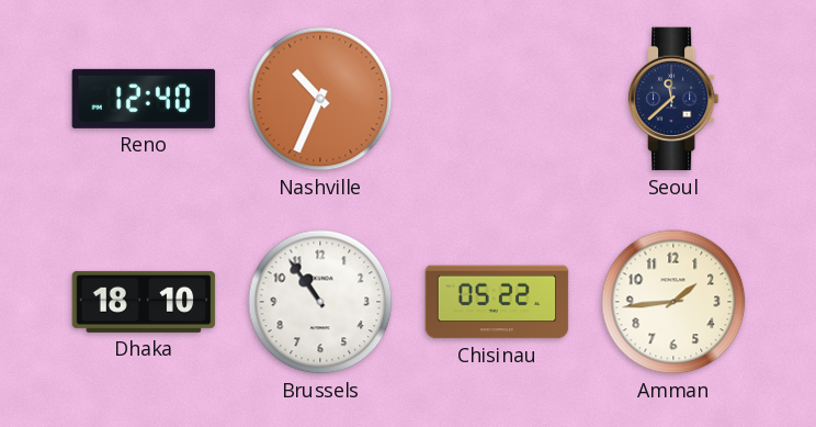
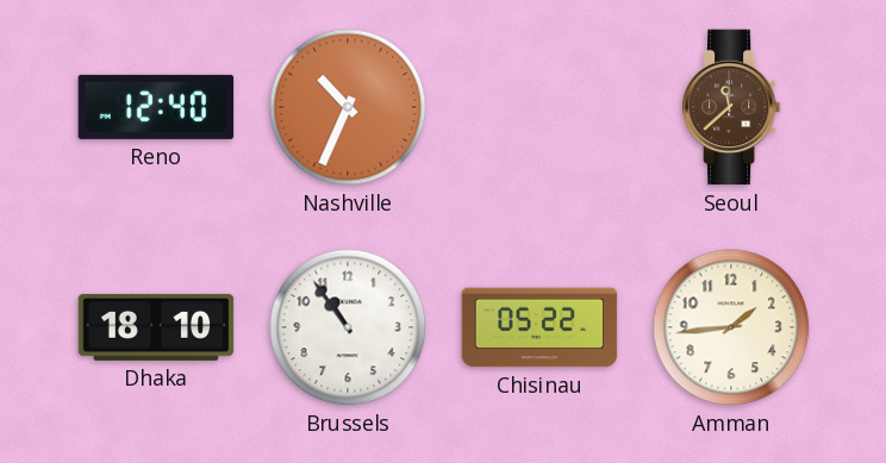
Seoul dial: navy -> brown (731, 107)
